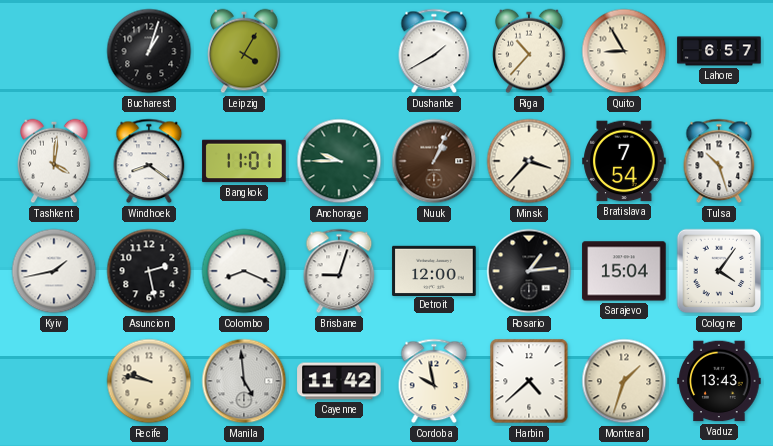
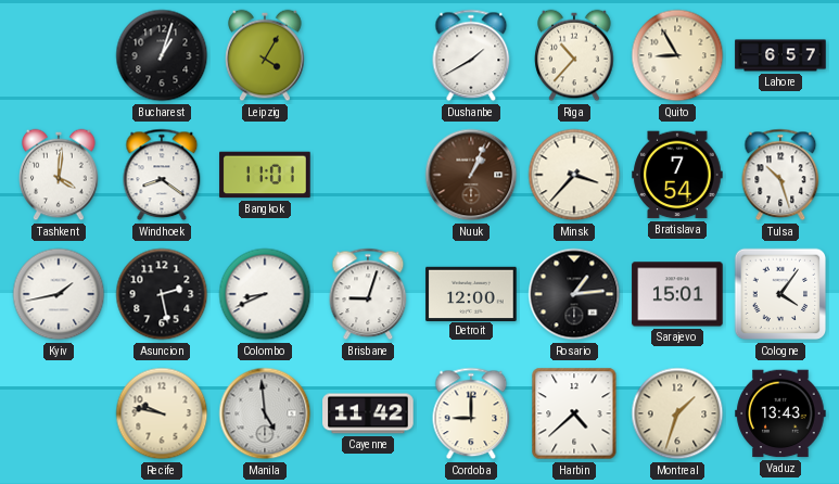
Anchorage: 9:45 -> none (339, 161)
Colombo: 8:19 -> 8:41 (265, 294)
Sarajevo: 15:04 -> 15:01 (677, 294)
Cordoba: 9:58 -> 9:00 (471, 413)
